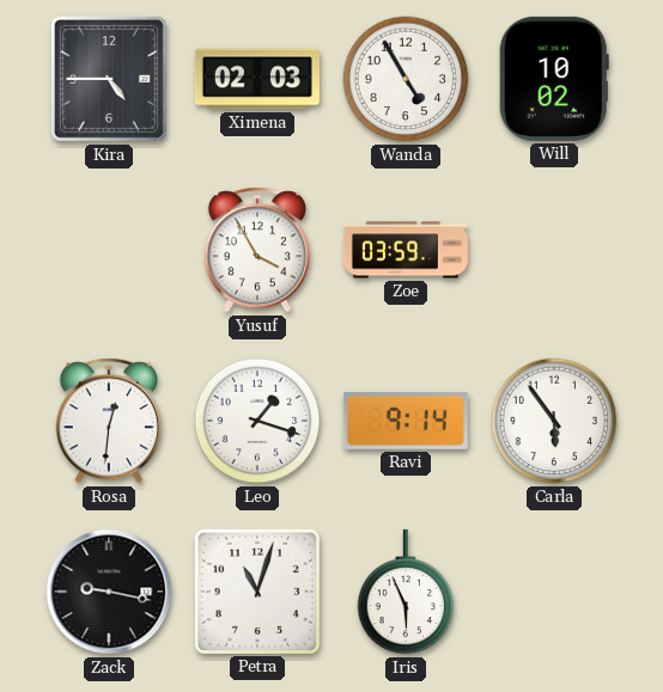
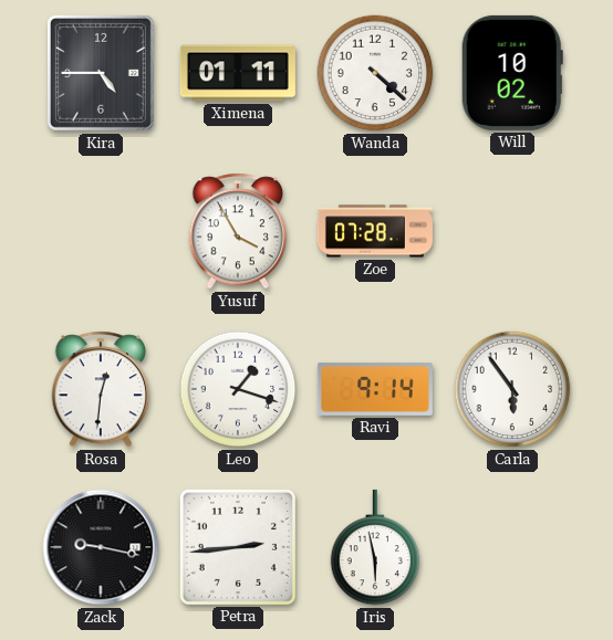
Ximena: 02:03 -> 01:11 (238, 73)
Wanda: 4:55 -> 4:22 (375, 73)
Zoe: 03:59 -> 07:28 (375, 231)
Petra: 11:03 -> 2:44 (238, 547)
Iris: 5:56 -> 5:58 (375, 547)
